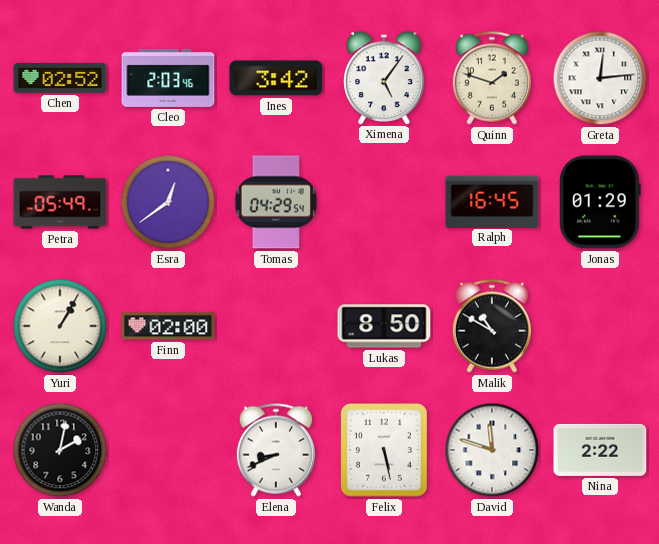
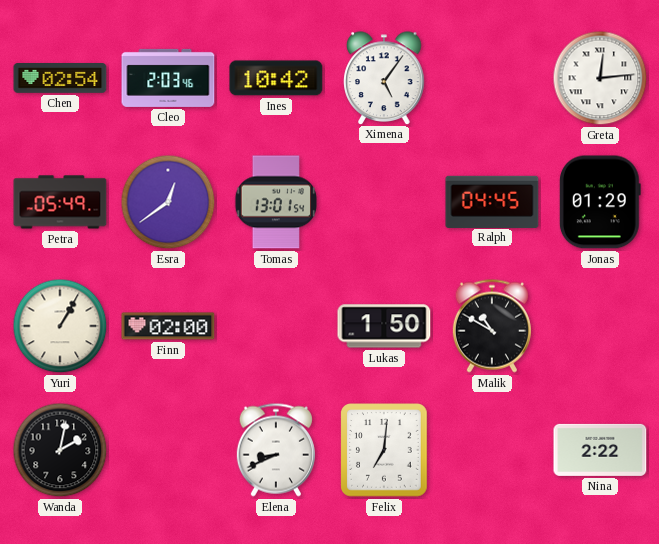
Chen: 02:52 -> 02:54 (60, 79)
Ines: 3:42 -> 10:42 (276, 78)
Quinn: 1:48 -> none (492, 78)
Tomas: 04:29 -> 13:01 (275, 202)
Ralph: 16:45 -> 04:45 (492, 201)
Lukas: 8:50 -> 1:50 (384, 326)
Felix: 5:28 -> 7:01 (384, 450)
David: 11:48 -> none (492, 450)
